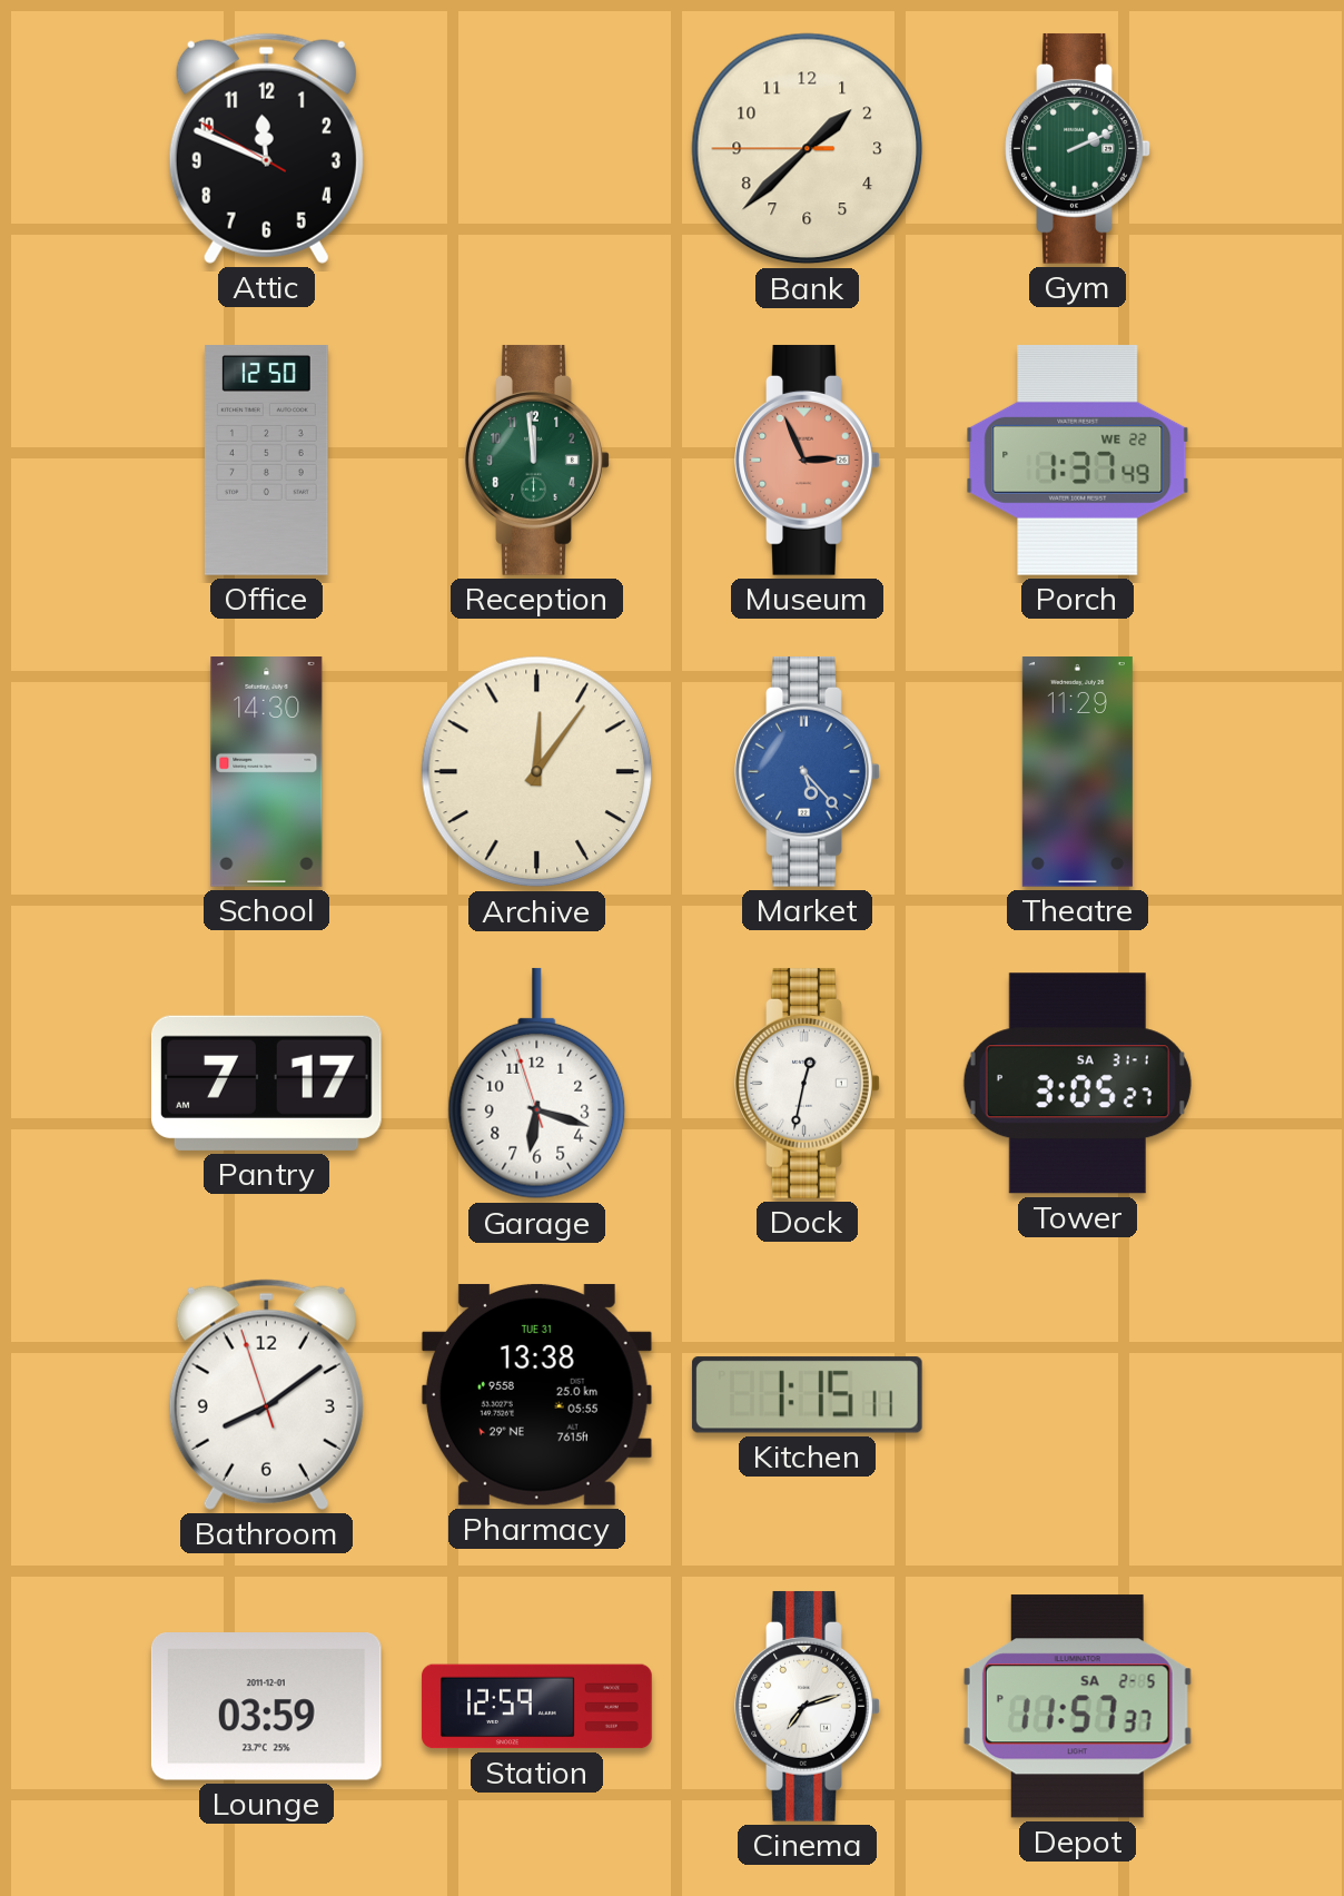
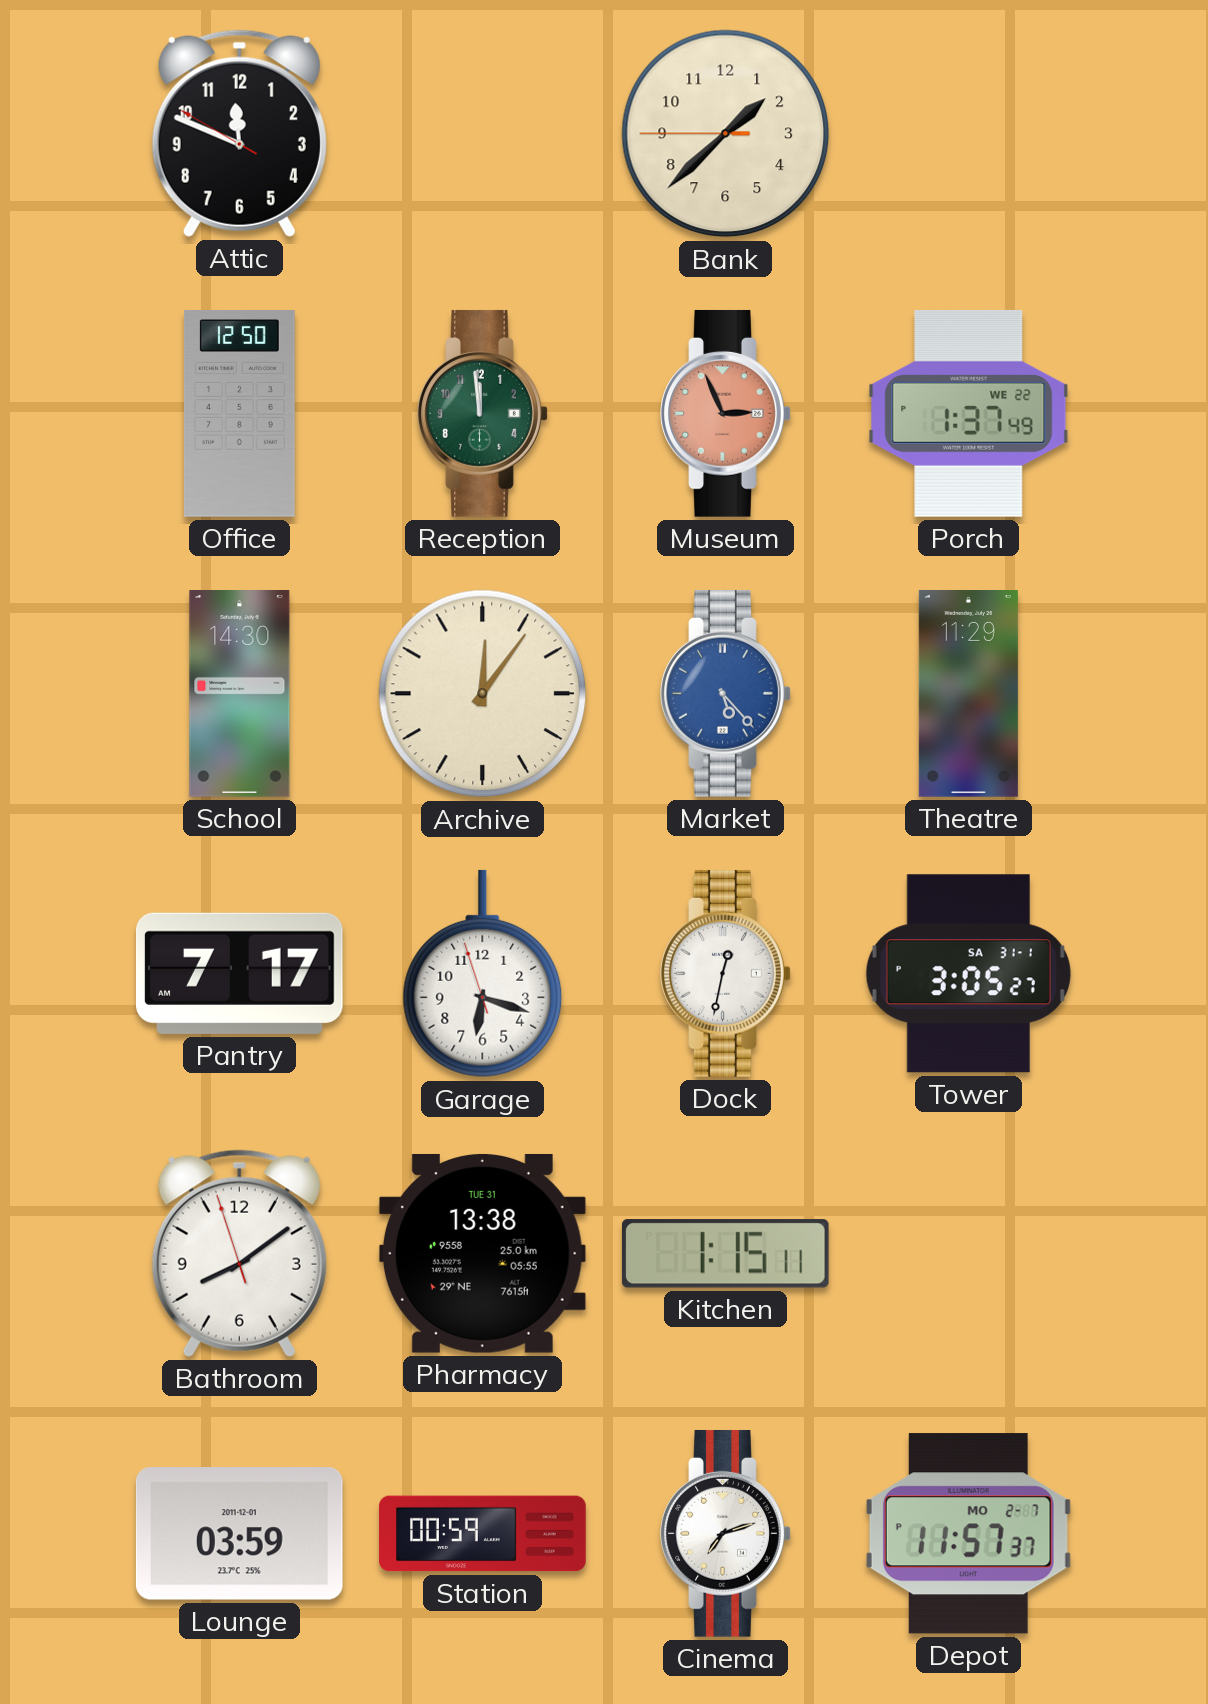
Gym: 2:11 -> none (1078, 148)
Station: 12:59 -> 00:59 (483, 1534)
Depot date: SA 2-5 -> MO 2-7 (968, 1534)
